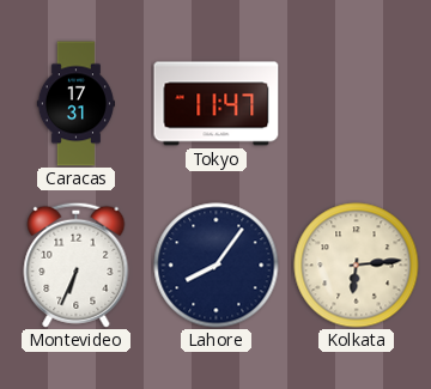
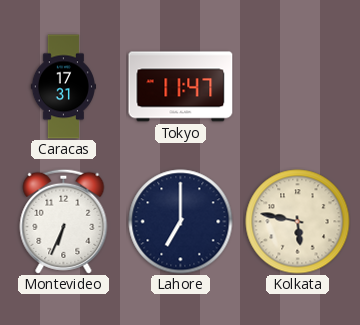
Lahore: 8:06 -> 7:00 (181, 222)
Kolkata: 6:14 -> 5:47 (298, 222)
